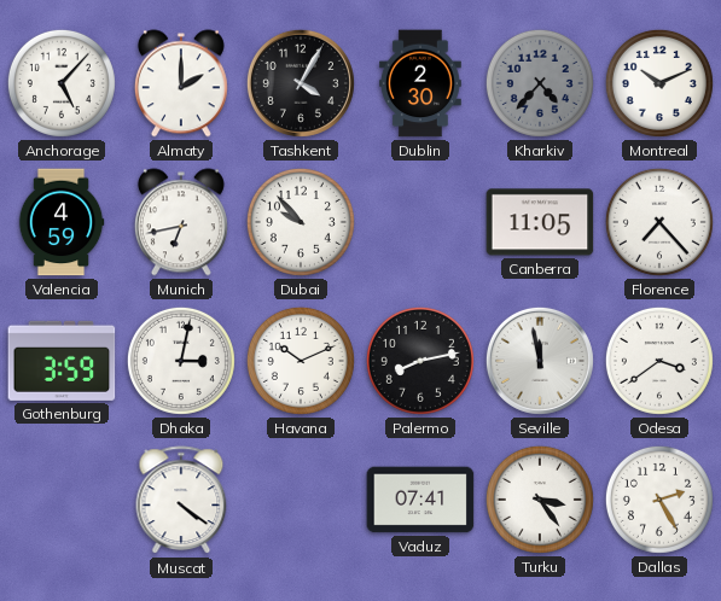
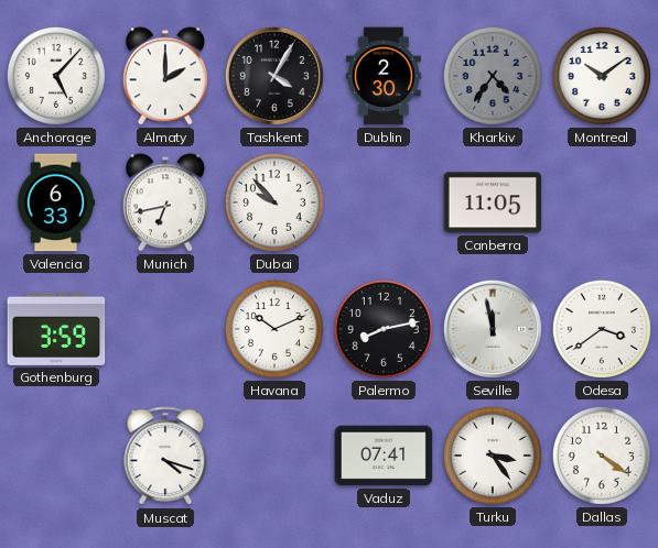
Kharkiv: 4:37 -> 4:36 (493, 76)
Montreal: 10:11 -> 10:09 (602, 76)
Valencia: 4:59 -> 6:33 (56, 202)
Florence: 7:23 -> none (659, 222)
Dhaka: 3:02 -> none (181, 361)
Muscat: 4:21 -> 4:18 (165, 457)
Dallas: 2:25 -> 4:21 (602, 456)
